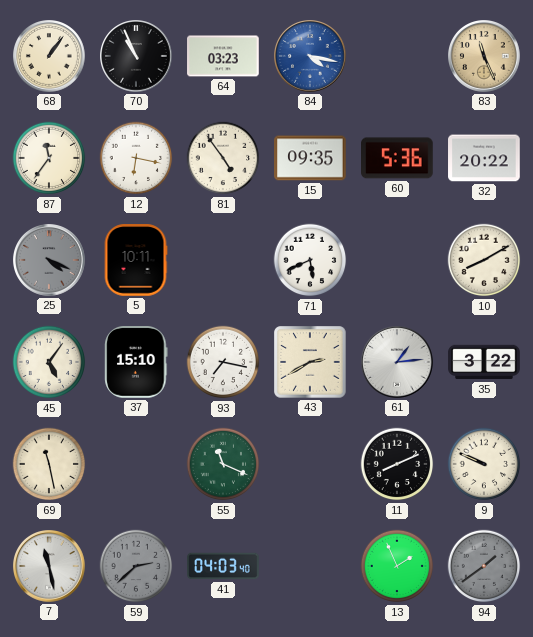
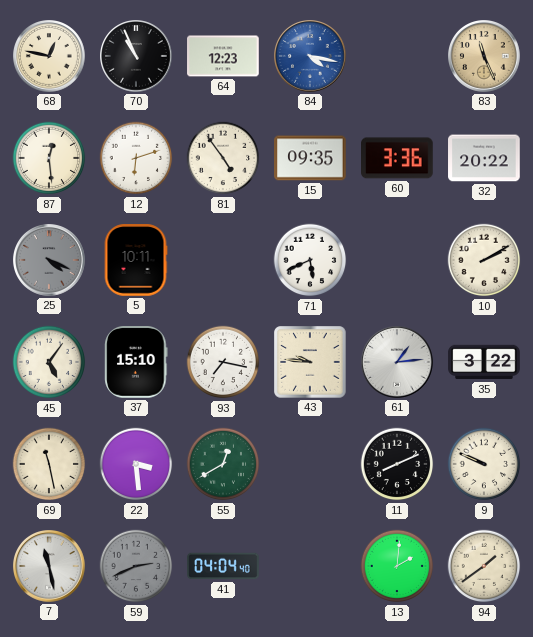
68: 1:06 -> 12:47 (50, 57)
64: 03:23 -> 12:23 (223, 56)
87: 11:36 -> 12:29 (49, 158)
12: 6:17 -> 6:12 (136, 158)
60: 5:36 -> 3:36 (398, 158)
10: 8:10 -> 2:10 (484, 260)
43: 2:40 -> 9:46 (310, 362)
22: none -> 3:29 (136, 464)
55: 11:19 -> 12:40 (223, 464)
59: 2:38 -> 2:41 (136, 566)
41: 04:03 -> 04:04 (223, 566)
13: 1:56 -> 2:01 (397, 566)
94 dial: grey -> cream (484, 566)
